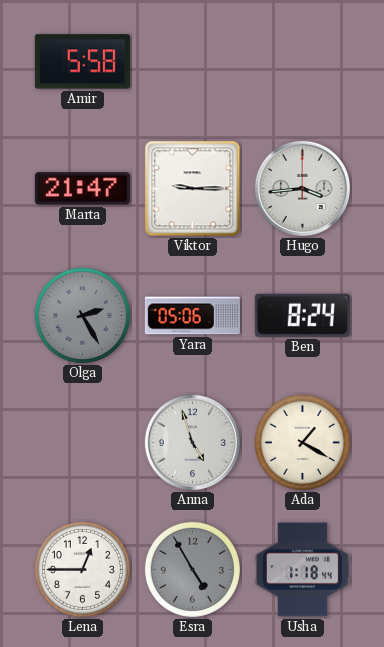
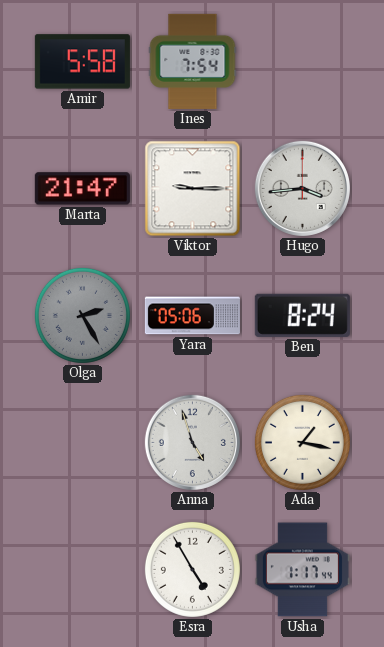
Ines: none -> 7:54 (193, 61)
Ada: 1:20 -> 1:17 (302, 442)
Lena: 12:45 -> none (82, 569)
Esra dial: grey -> white (192, 569)
Usha: 1:18 -> 1:17 (302, 570)
